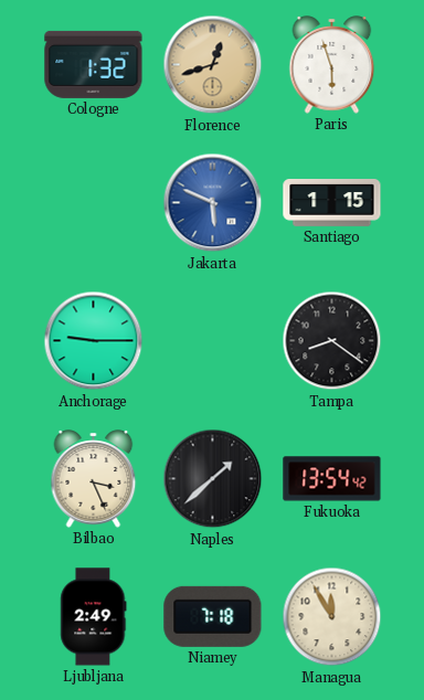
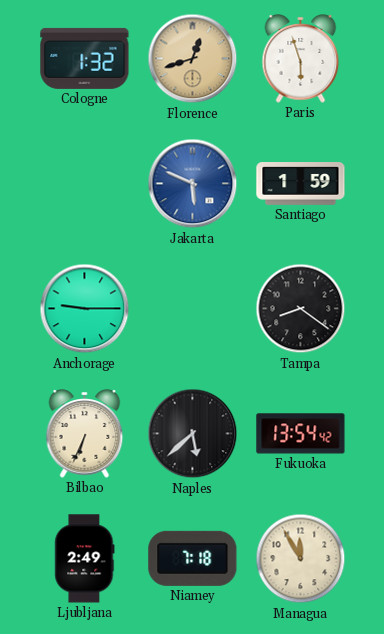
Santiago: 1:15 -> 1:59 (301, 184)
Bilbao: 3:26 -> 6:34 (85, 434)
Naples: 1:38 -> 5:38 (193, 434)
